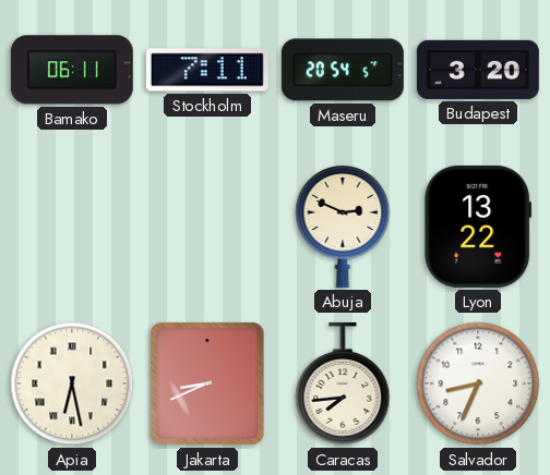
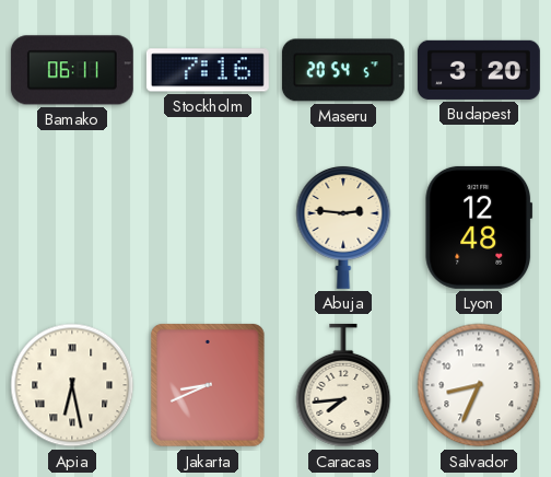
Stockholm: 7:11 -> 7:16 (208, 70)
Abuja: 2:49 -> 2:46 (343, 226)
Lyon: 13:22 -> 12:48 (479, 228)
